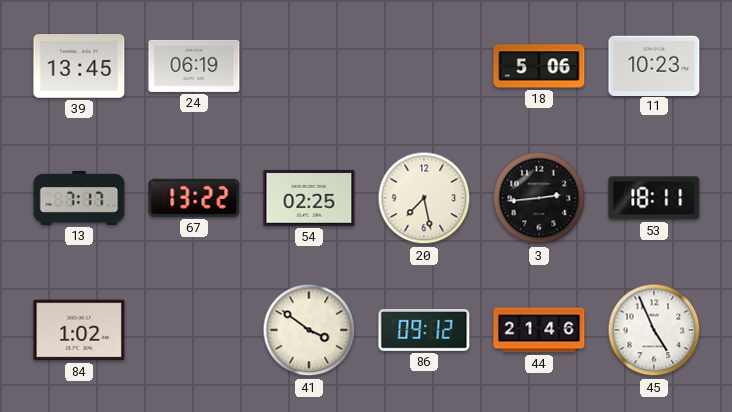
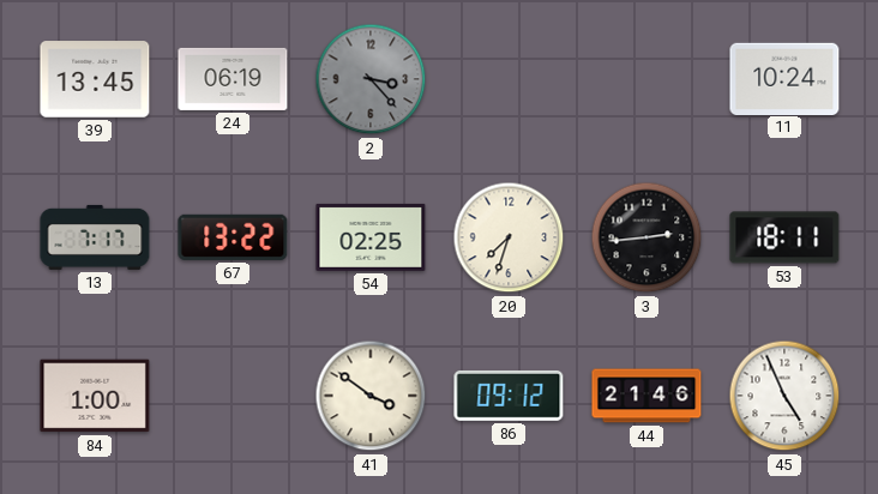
2: none -> 3:23 (371, 79)
18: 5:06 -> none (539, 66)
11: 10:23 -> 10:24 (784, 78)
20: 7:28 -> 7:33 (509, 237)
84: 1:02 -> 1:00 (95, 396)
